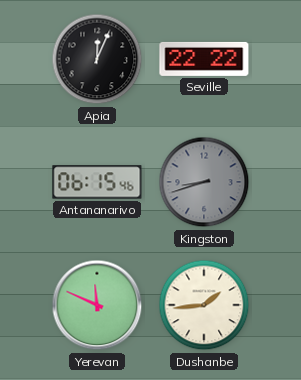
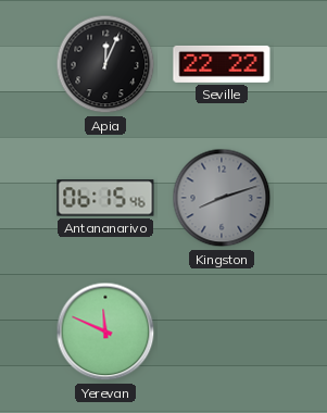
Kingston: 8:42 -> 8:12 (222, 198)
Dushanbe: 1:44 -> none (204, 305)
